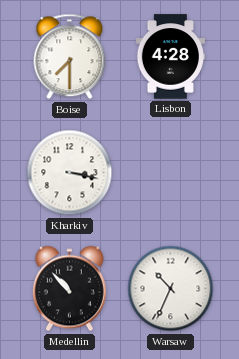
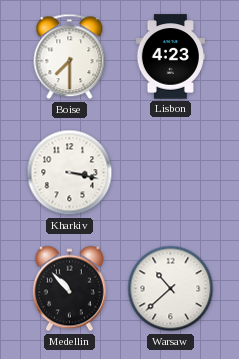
Lisbon: 4:28 -> 4:23 (170, 57)
Warsaw: 10:34 -> 10:38 (171, 289)
